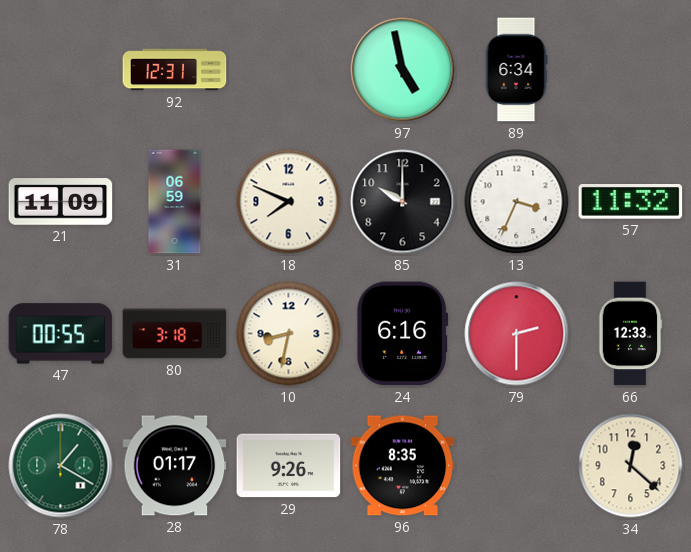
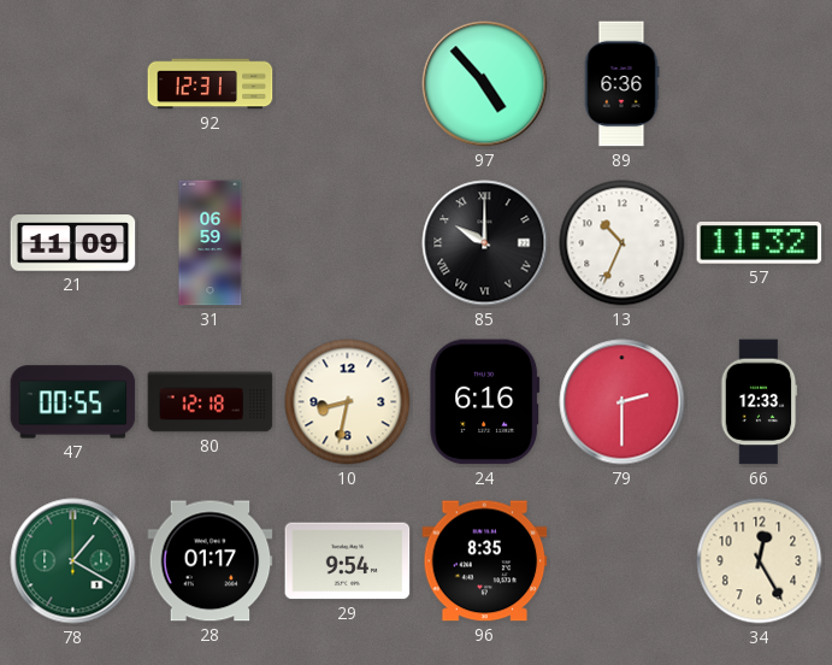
97: 4:58 -> 4:53 (485, 84)
89: 6:34 -> 6:36 (621, 84)
18: 7:49 -> none (289, 202)
85 numerals: Arabic -> Roman (485, 243)
13: 3:34 -> 10:34 (622, 243)
80: 3:18 -> 12:18 (211, 402)
29: 9:26 -> 9:54 (348, 561)
34: 12:22 -> 12:25 (760, 561)
